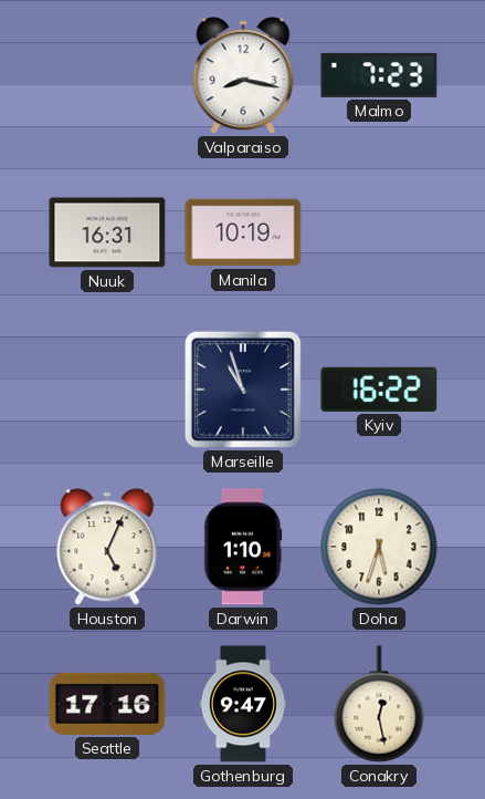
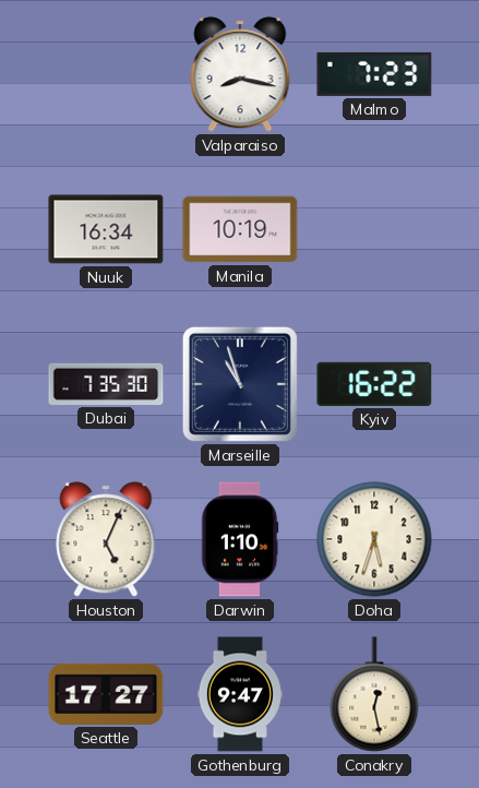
Nuuk: 16:31 -> 16:34 (106, 229)
Dubai: none -> 7:35 (106, 384)
Seattle: 17:16 -> 17:27 (106, 694)
